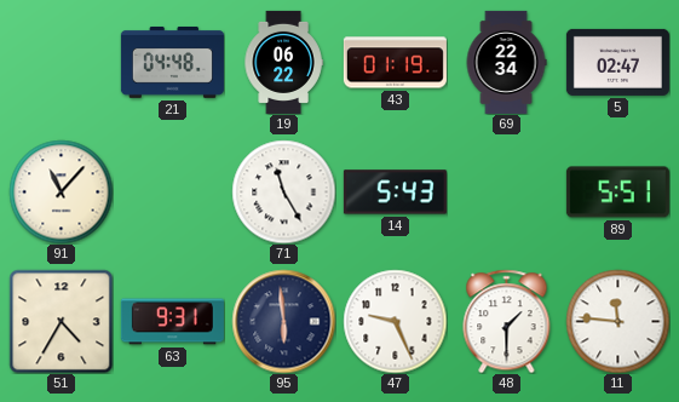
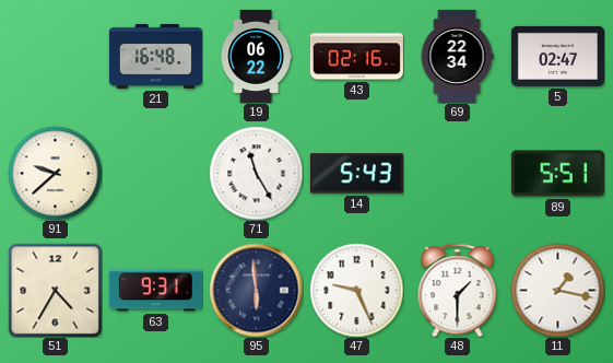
21: 04:48 -> 16:48 (155, 56)
43: 01:19 -> 02:16 (356, 57)
91: 11:07 -> 9:38 (55, 173)
11: 11:46 -> 1:17 (557, 290)
